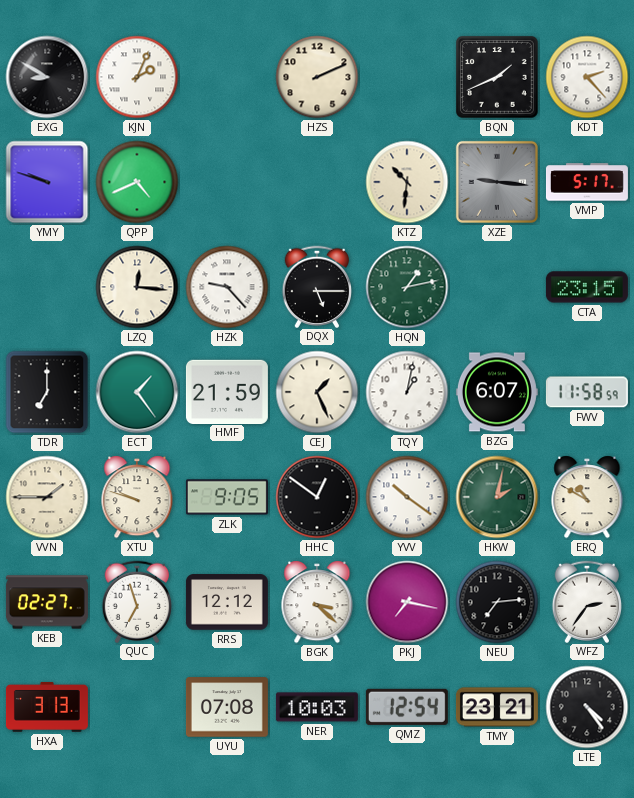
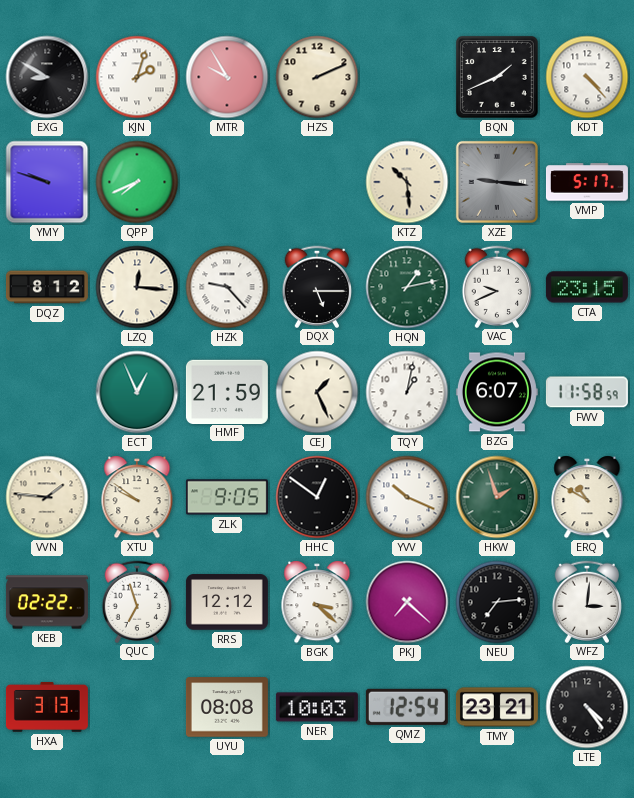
KJN: 2:04 -> 2:03 (137, 77)
MTR: none -> 9:55 (227, 77)
KDT: 2:23 -> 4:23 (587, 77)
QPP: 4:41 -> 7:41 (137, 182)
KTZ: 10:31 -> 10:29 (407, 182)
DQZ: none -> 8:12 (47, 287)
VAC: none -> 9:41 (497, 286)
TDR: 7:00 -> none (47, 392)
ECT: 1:24 -> 12:56 (137, 392)
VVN: 1:45 -> 1:46 (47, 497)
XTU: 9:48 -> 9:51 (137, 497)
YVV: 10:21 -> 10:19 (407, 497)
HKW: 2:02 -> 1:57 (497, 497)
KEB: 02:27 -> 02:22 (47, 602)
PKJ: 7:17 -> 7:22 (407, 602)
WFZ: 2:36 -> 3:01 (587, 601)
UYU: 07:08 -> 08:08 (227, 707)
